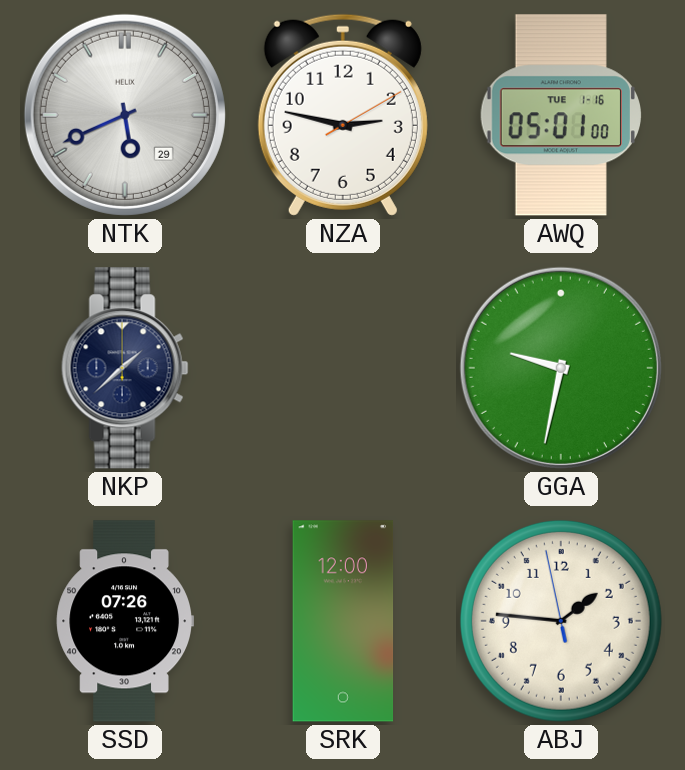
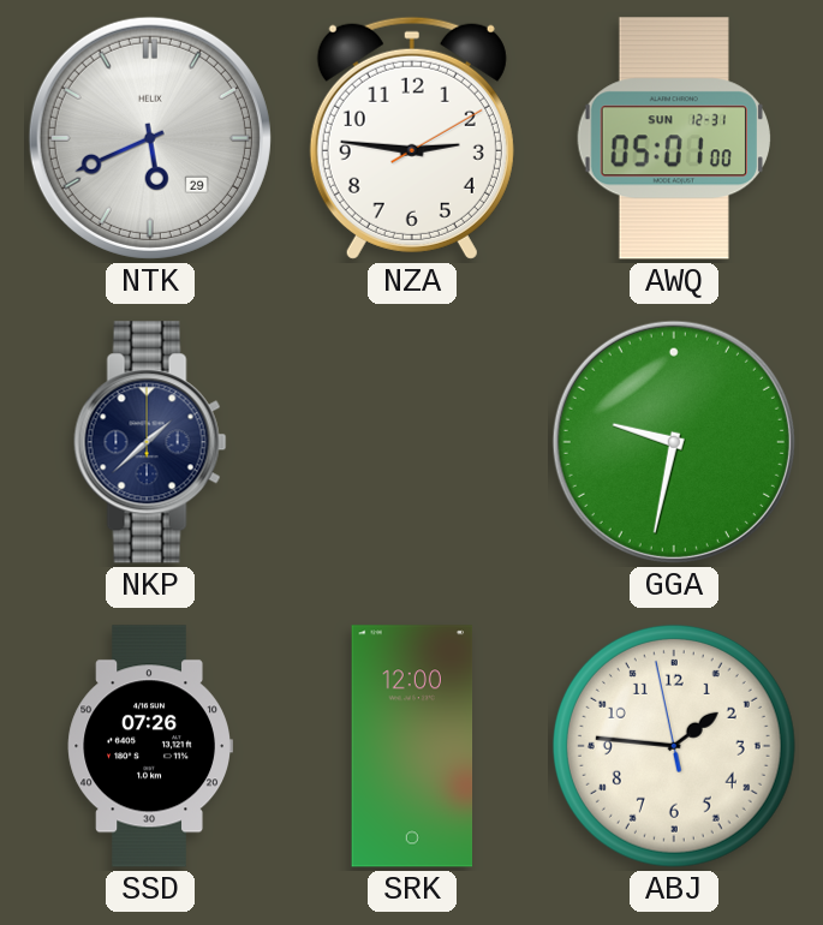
NZA: 2:47 -> 2:46 (412, 138)
AWQ date: TUE 1-16 -> SUN 12-31 (674, 138)
